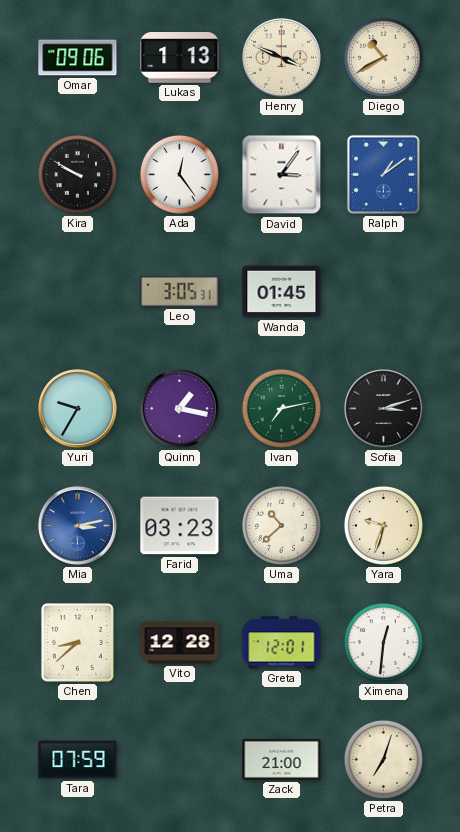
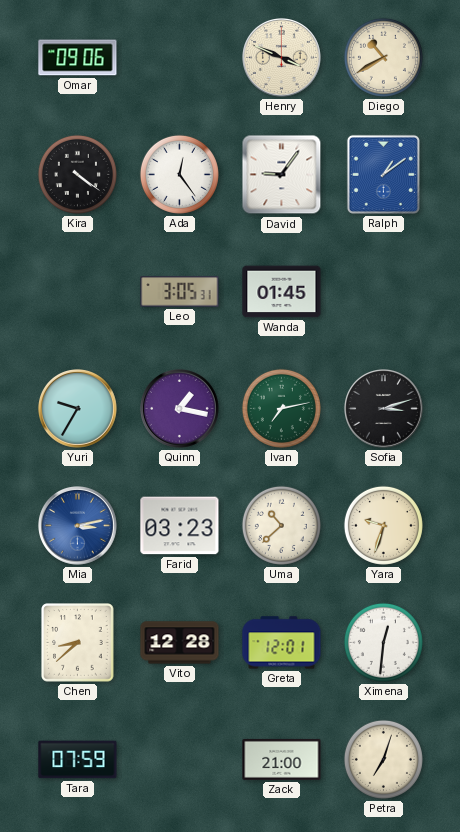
Lukas: 1:13 -> none (180, 58)
Kira: 9:50 -> 4:21 (77, 174)
David: 3:06 -> 9:06 (282, 175)
